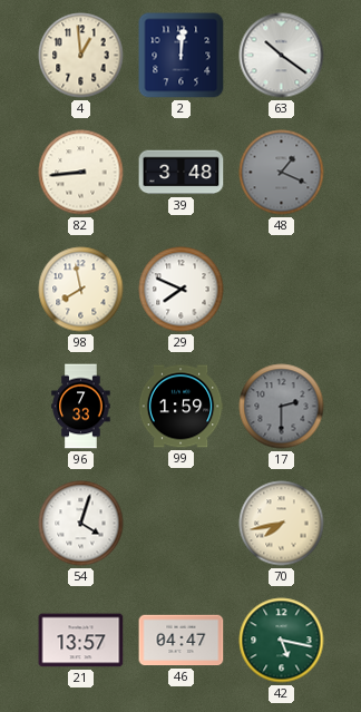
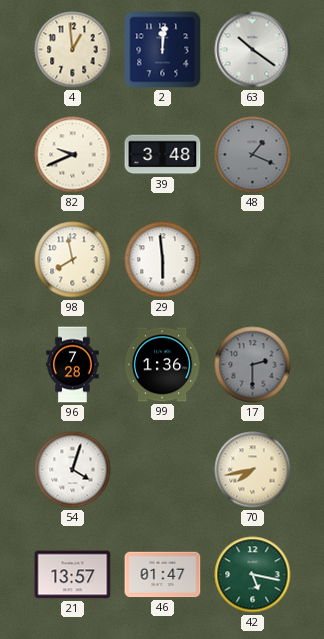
82: 8:44 -> 9:41 (73, 155)
29: 7:49 -> 5:59 (163, 260)
96: 7:33 -> 7:28 (73, 365)
99: 1:59 -> 1:36 (162, 365)
46: 04:47 -> 01:47 (163, 575)
